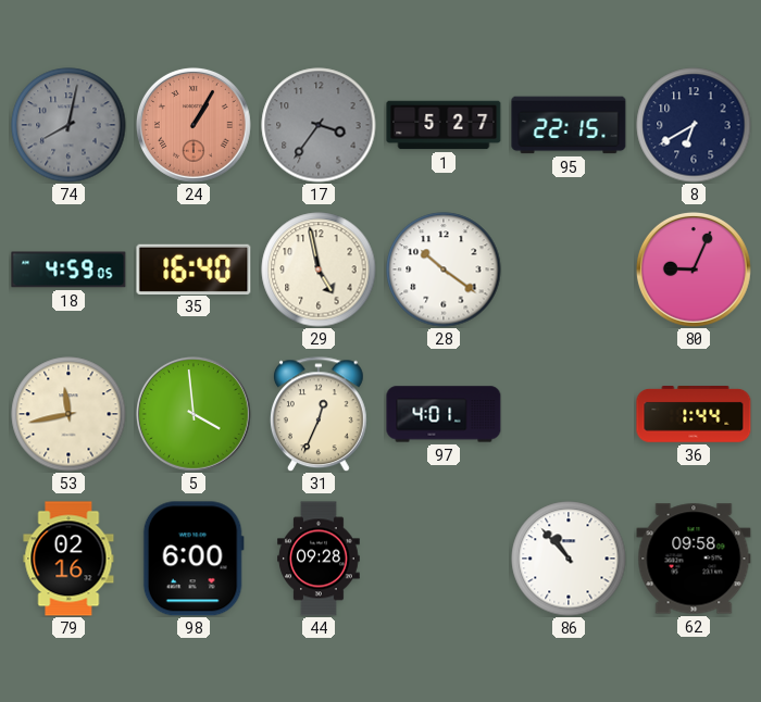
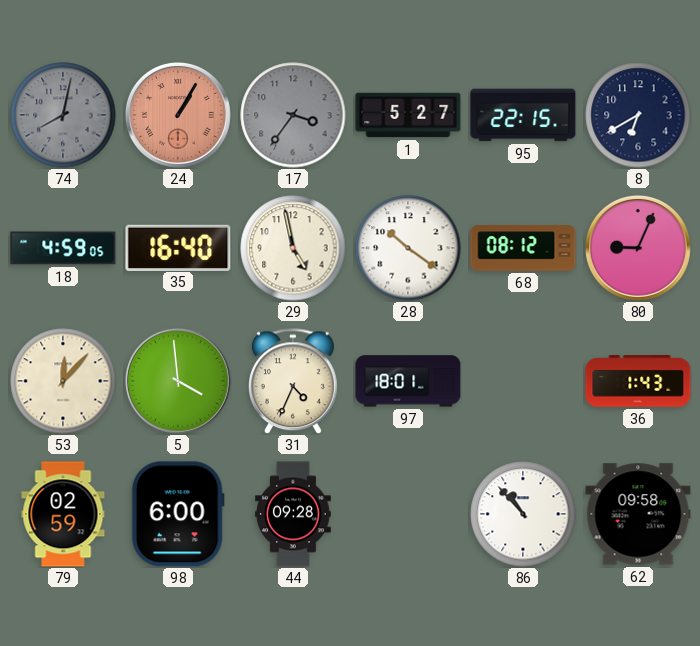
68: none -> 08:12 (523, 248)
53: 11:43 -> 12:07 (63, 381)
31: 12:34 -> 4:34 (293, 381)
97: 4:01 -> 18:01 (408, 381)
36: 1:44 -> 1:43 (638, 382)
79: 02:16 -> 02:59 (63, 514)
